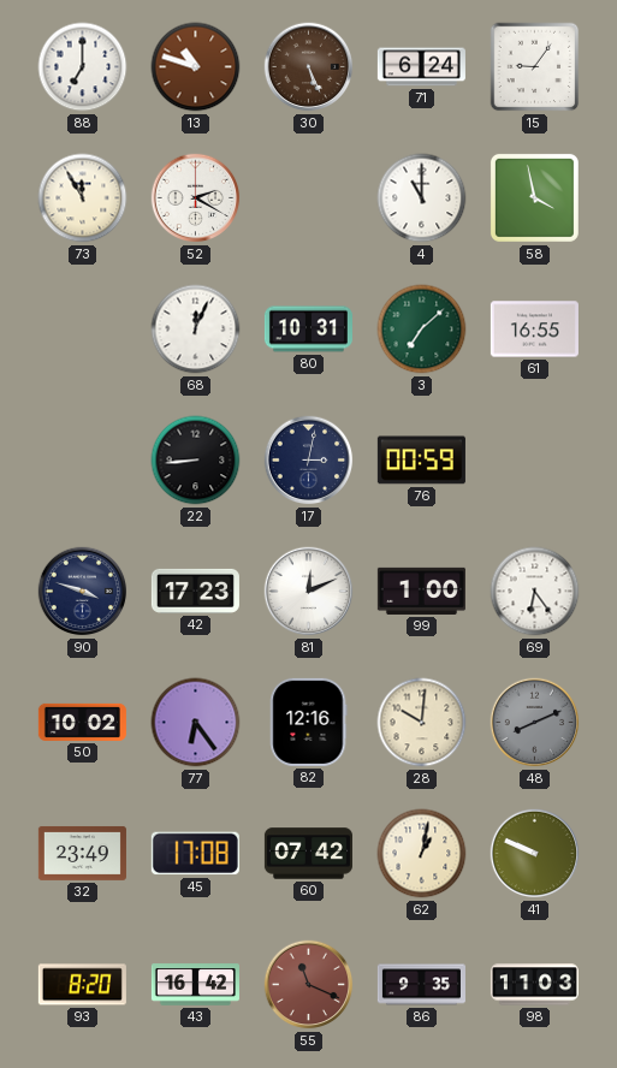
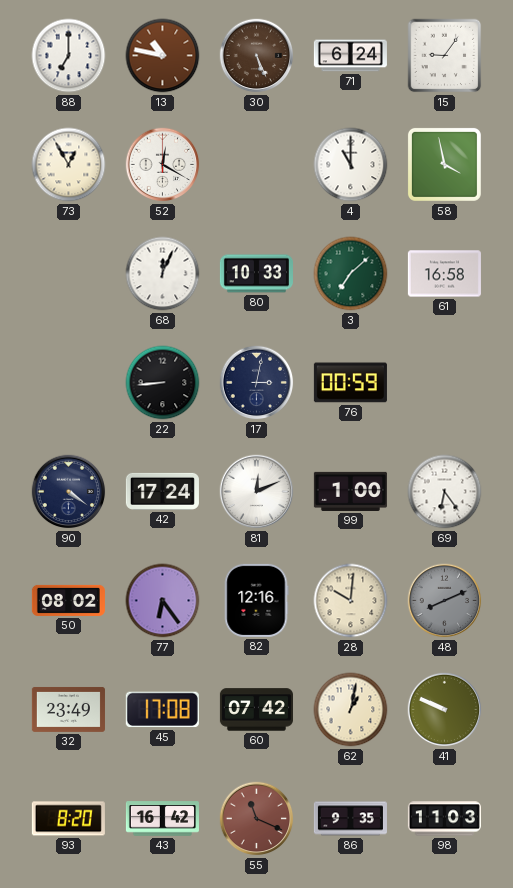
13: 10:48 -> 10:47 (163, 56)
73: 11:55 -> 12:55 (69, 165)
52: 2:20 -> 12:20 (163, 165)
80: 10:31 -> 10:33 (256, 274)
61: 16:55 -> 16:58 (444, 274)
90: 3:48 -> 4:21 (69, 492)
42: 17:23 -> 17:24 (162, 491)
50: 10:02 -> 08:02 (68, 600)
